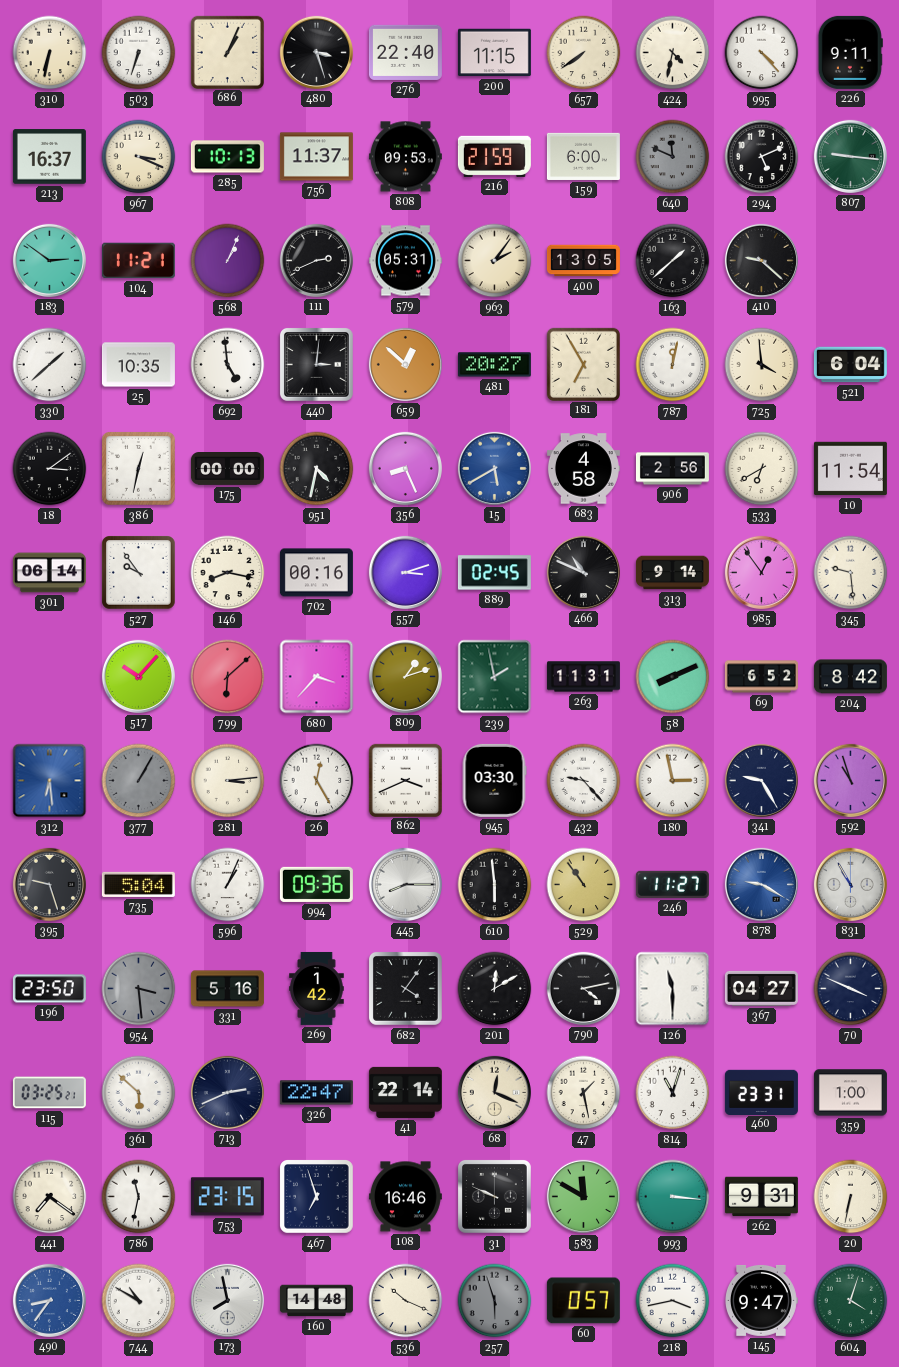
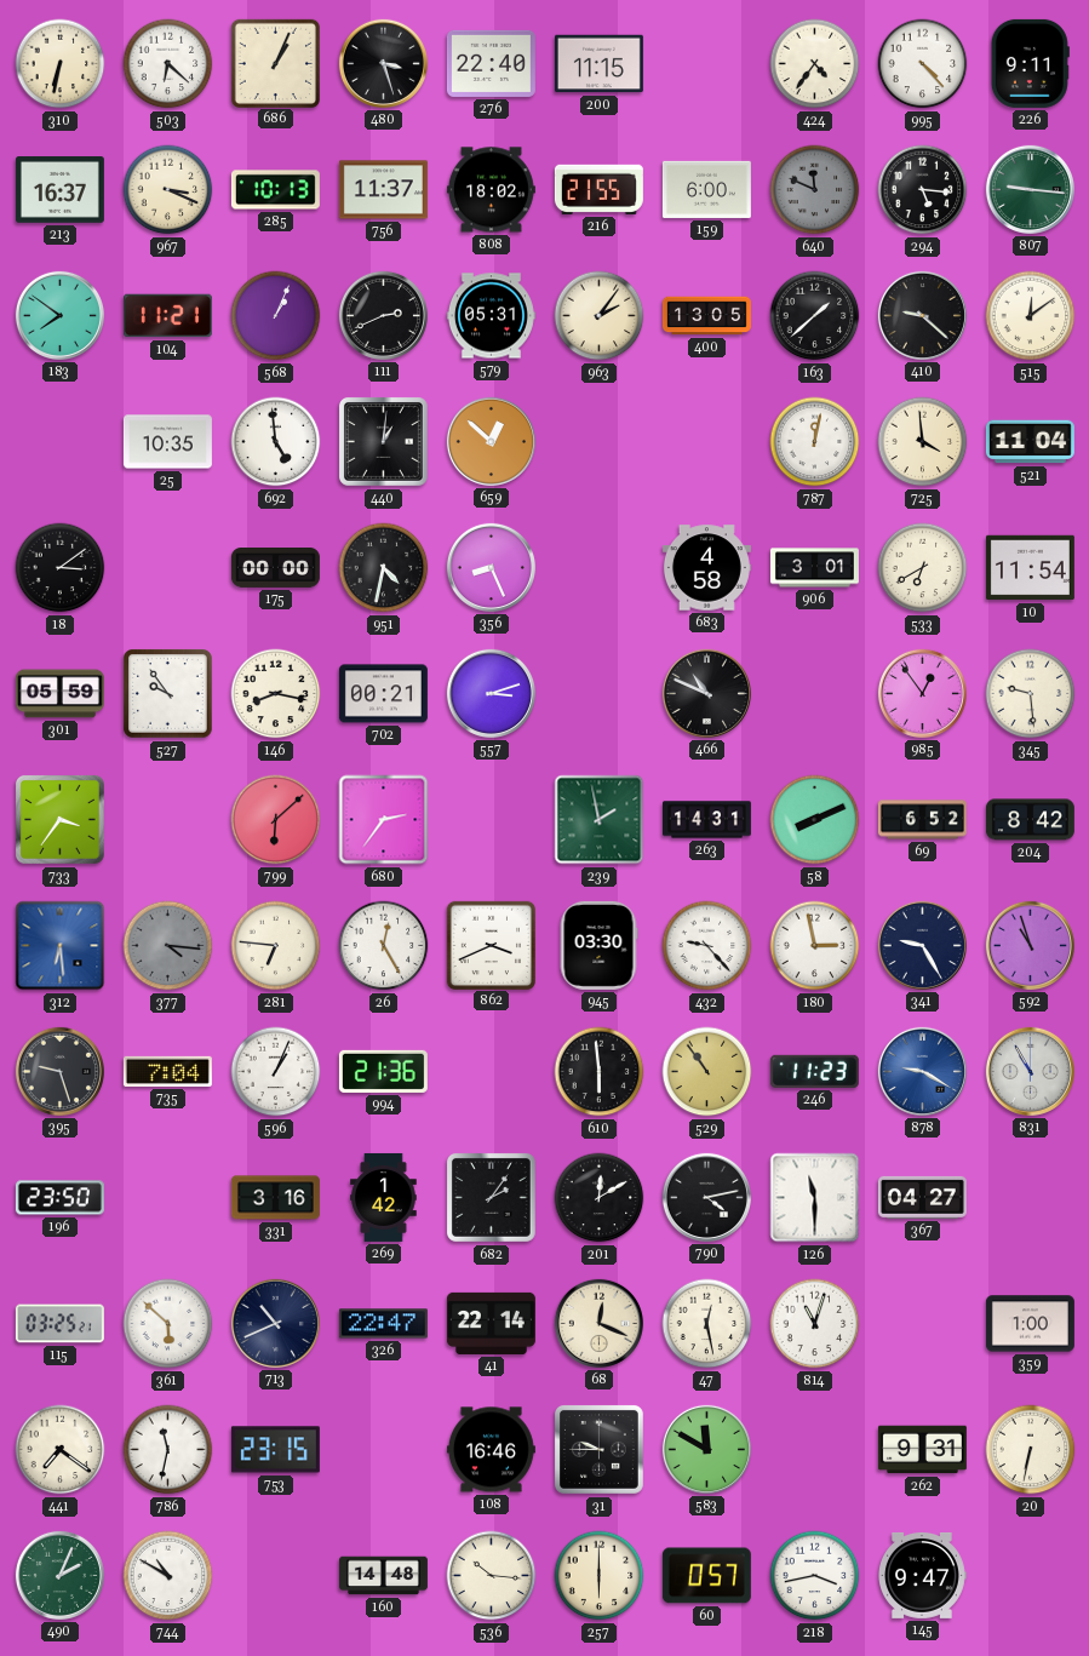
503: 6:33 -> 6:22 (168, 64)
657: 7:39 -> none (584, 53)
424: 4:32 -> 4:36 (815, 64)
808: 09:53 -> 18:02 (491, 190)
216: 21:59 -> 21:55 (598, 189)
294: 5:11 -> 5:16 (923, 190)
183: 2:51 -> 7:51 (59, 315)
515: none -> 12:09 (1031, 316)
330: 1:38 -> none (50, 365)
440: 3:01 -> 1:01 (383, 441)
481: 20:27 -> none (494, 365)
181: 6:55 -> none (583, 364)
521: 6:04 -> 11:04 (1030, 442)
386: 12:32 -> none (139, 469)
15: 5:40 -> none (494, 468)
906: 2:56 -> 3:01 (814, 568)
301: 06:14 -> 05:59 (59, 694)
702: 00:16 -> 00:21 (383, 694)
889: 02:45 -> none (494, 573)
313: 9:14 -> none (672, 573)
733: none -> 3:36 (59, 819)
517: 10:07 -> none (138, 676)
680: 3:37 -> 2:36 (384, 820)
809: 1:12 -> none (405, 676)
263: 11:31 -> 14:31 (706, 820)
377: 1:05 -> 4:16 (168, 946)
281: 3:14 -> 6:46 (276, 946)
735: 5:04 -> 7:04 (167, 1071)
994: 09:36 -> 21:36 (383, 1071)
445: 8:15 -> none (405, 884)
246: 11:27 -> 11:23 (814, 1071)
954: 3:29 -> none (139, 989)
331: 5:16 -> 3:16 (275, 1198)
682: 4:06 -> 2:06 (491, 1197)
70: 3:49 -> none (851, 989)
713: 2:41 -> 10:41 (275, 1323)
47: 1:28 -> 12:28 (707, 1324)
460: 23:31 -> none (761, 1092)
467: 6:57 -> none (317, 1197)
31: 9:49 -> 9:45 (598, 1449)
993: 3:16 -> none (673, 1197)
490: 8:36 -> 2:04 (59, 1575)
490 dial: blue -> green (59, 1575)
173: 7:58 -> none (227, 1300)
536: 10:19 -> 10:16 (492, 1576)
257: 5:57 -> 6:00 (600, 1576)
257 dial: grey -> cream (600, 1576)
604: 4:03 -> none (851, 1301)
